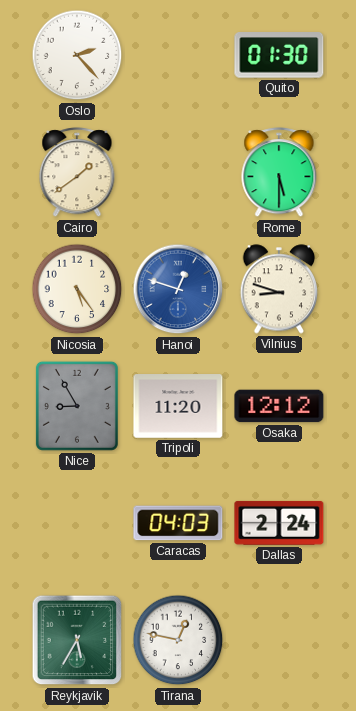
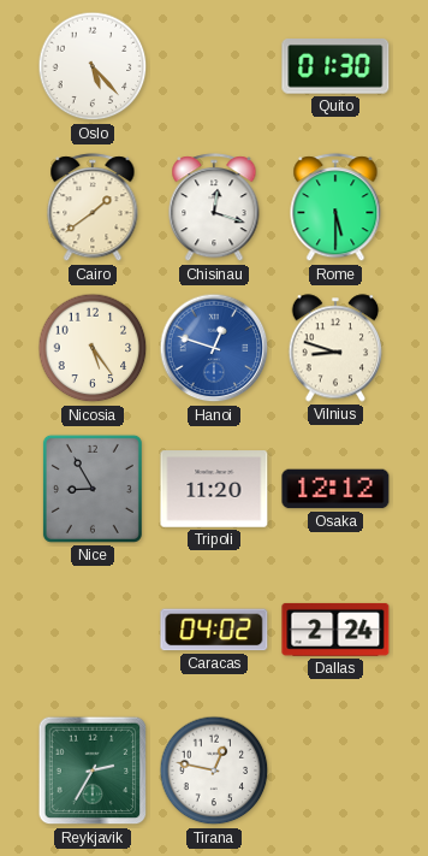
Oslo: 2:23 -> 5:23 (93, 66)
Chisinau: none -> 12:18 (214, 208)
Caracas: 04:03 -> 04:02 (214, 630)
Reykjavik: 5:35 -> 2:35 (93, 771)
